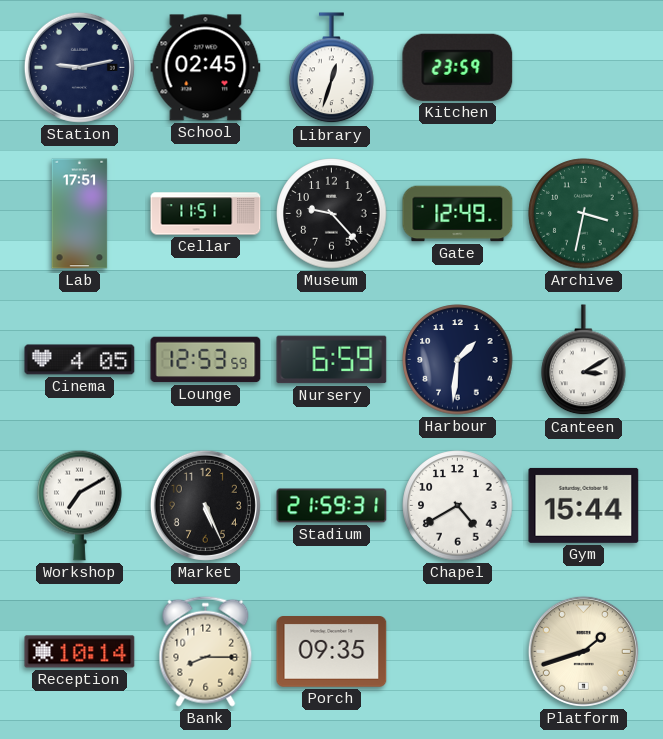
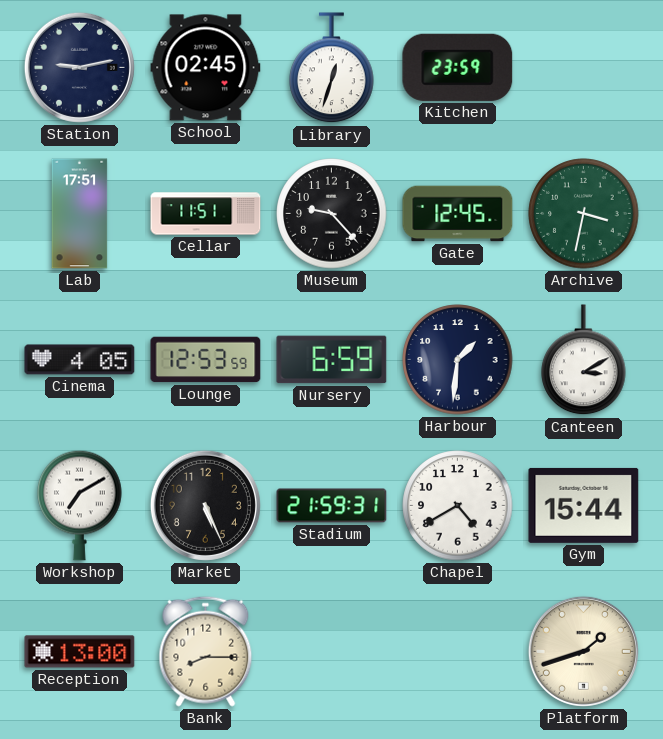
Gate: 12:49 -> 12:45 (458, 214)
Reception: 10:14 -> 13:00 (80, 652)
Porch: 09:35 -> none (332, 652)
